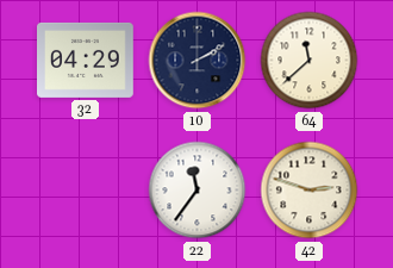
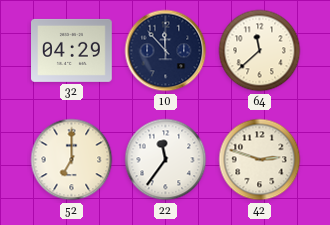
10: 2:10 -> 11:53 (166, 51)
52: none -> 7:00 (72, 160)
